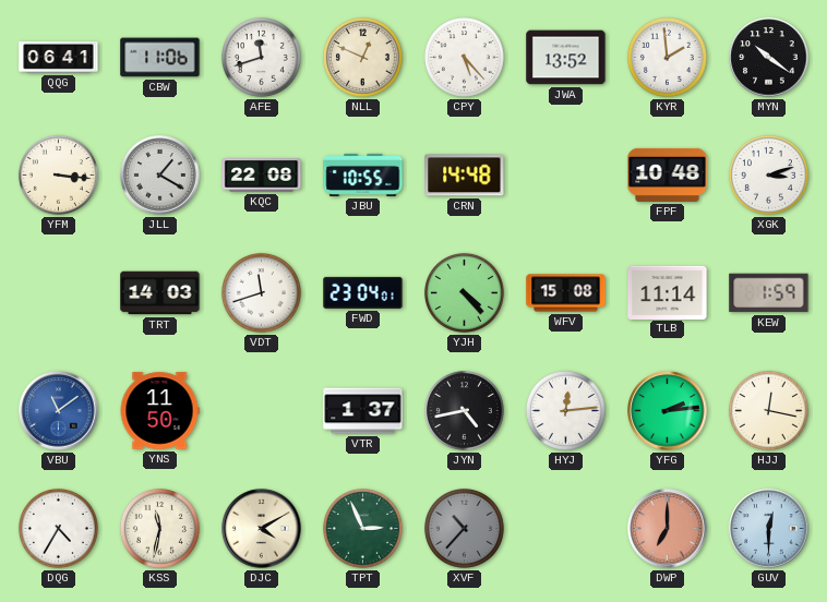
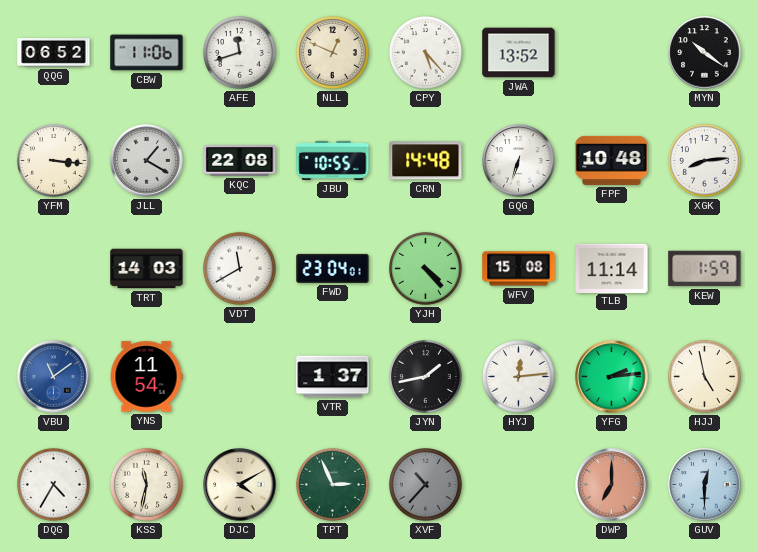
QQG: 06:41 -> 06:52 (54, 53)
KYR: 1:59 -> none (667, 57)
GQG: none -> 6:33 (519, 161)
XGK: 3:12 -> 8:14 (704, 160)
VDT: 11:42 -> 11:40 (239, 268)
YNS: 11:50 -> 11:54 (146, 377)
JYN: 4:43 -> 1:43 (425, 376)
HJJ: 12:17 -> 4:58 (704, 376)
